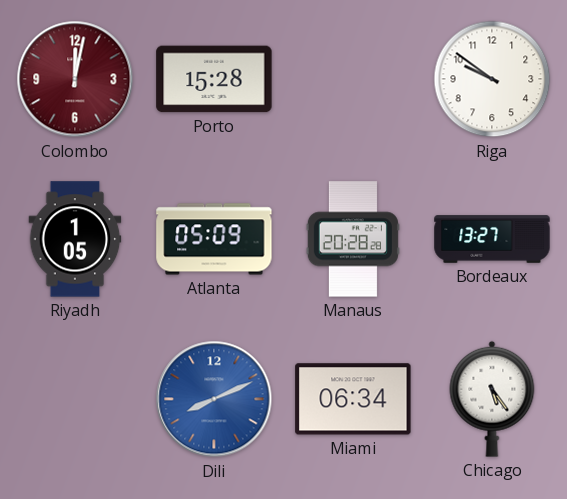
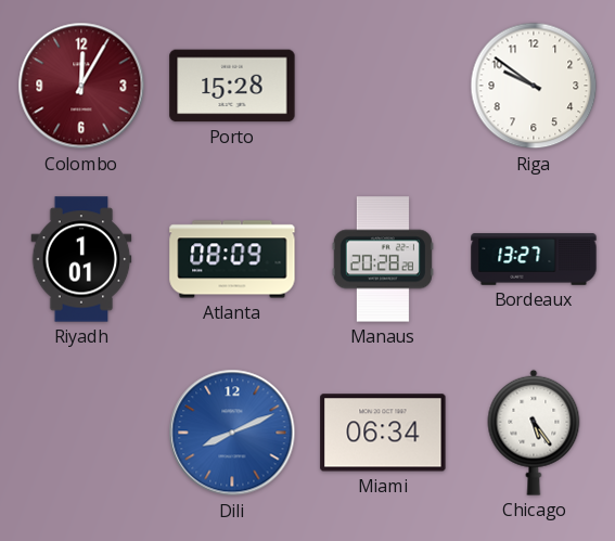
Colombo: 12:02 -> 12:05 (81, 86)
Riyadh: 1:05 -> 1:01 (81, 259)
Atlanta: 05:09 -> 08:09 (232, 259)
